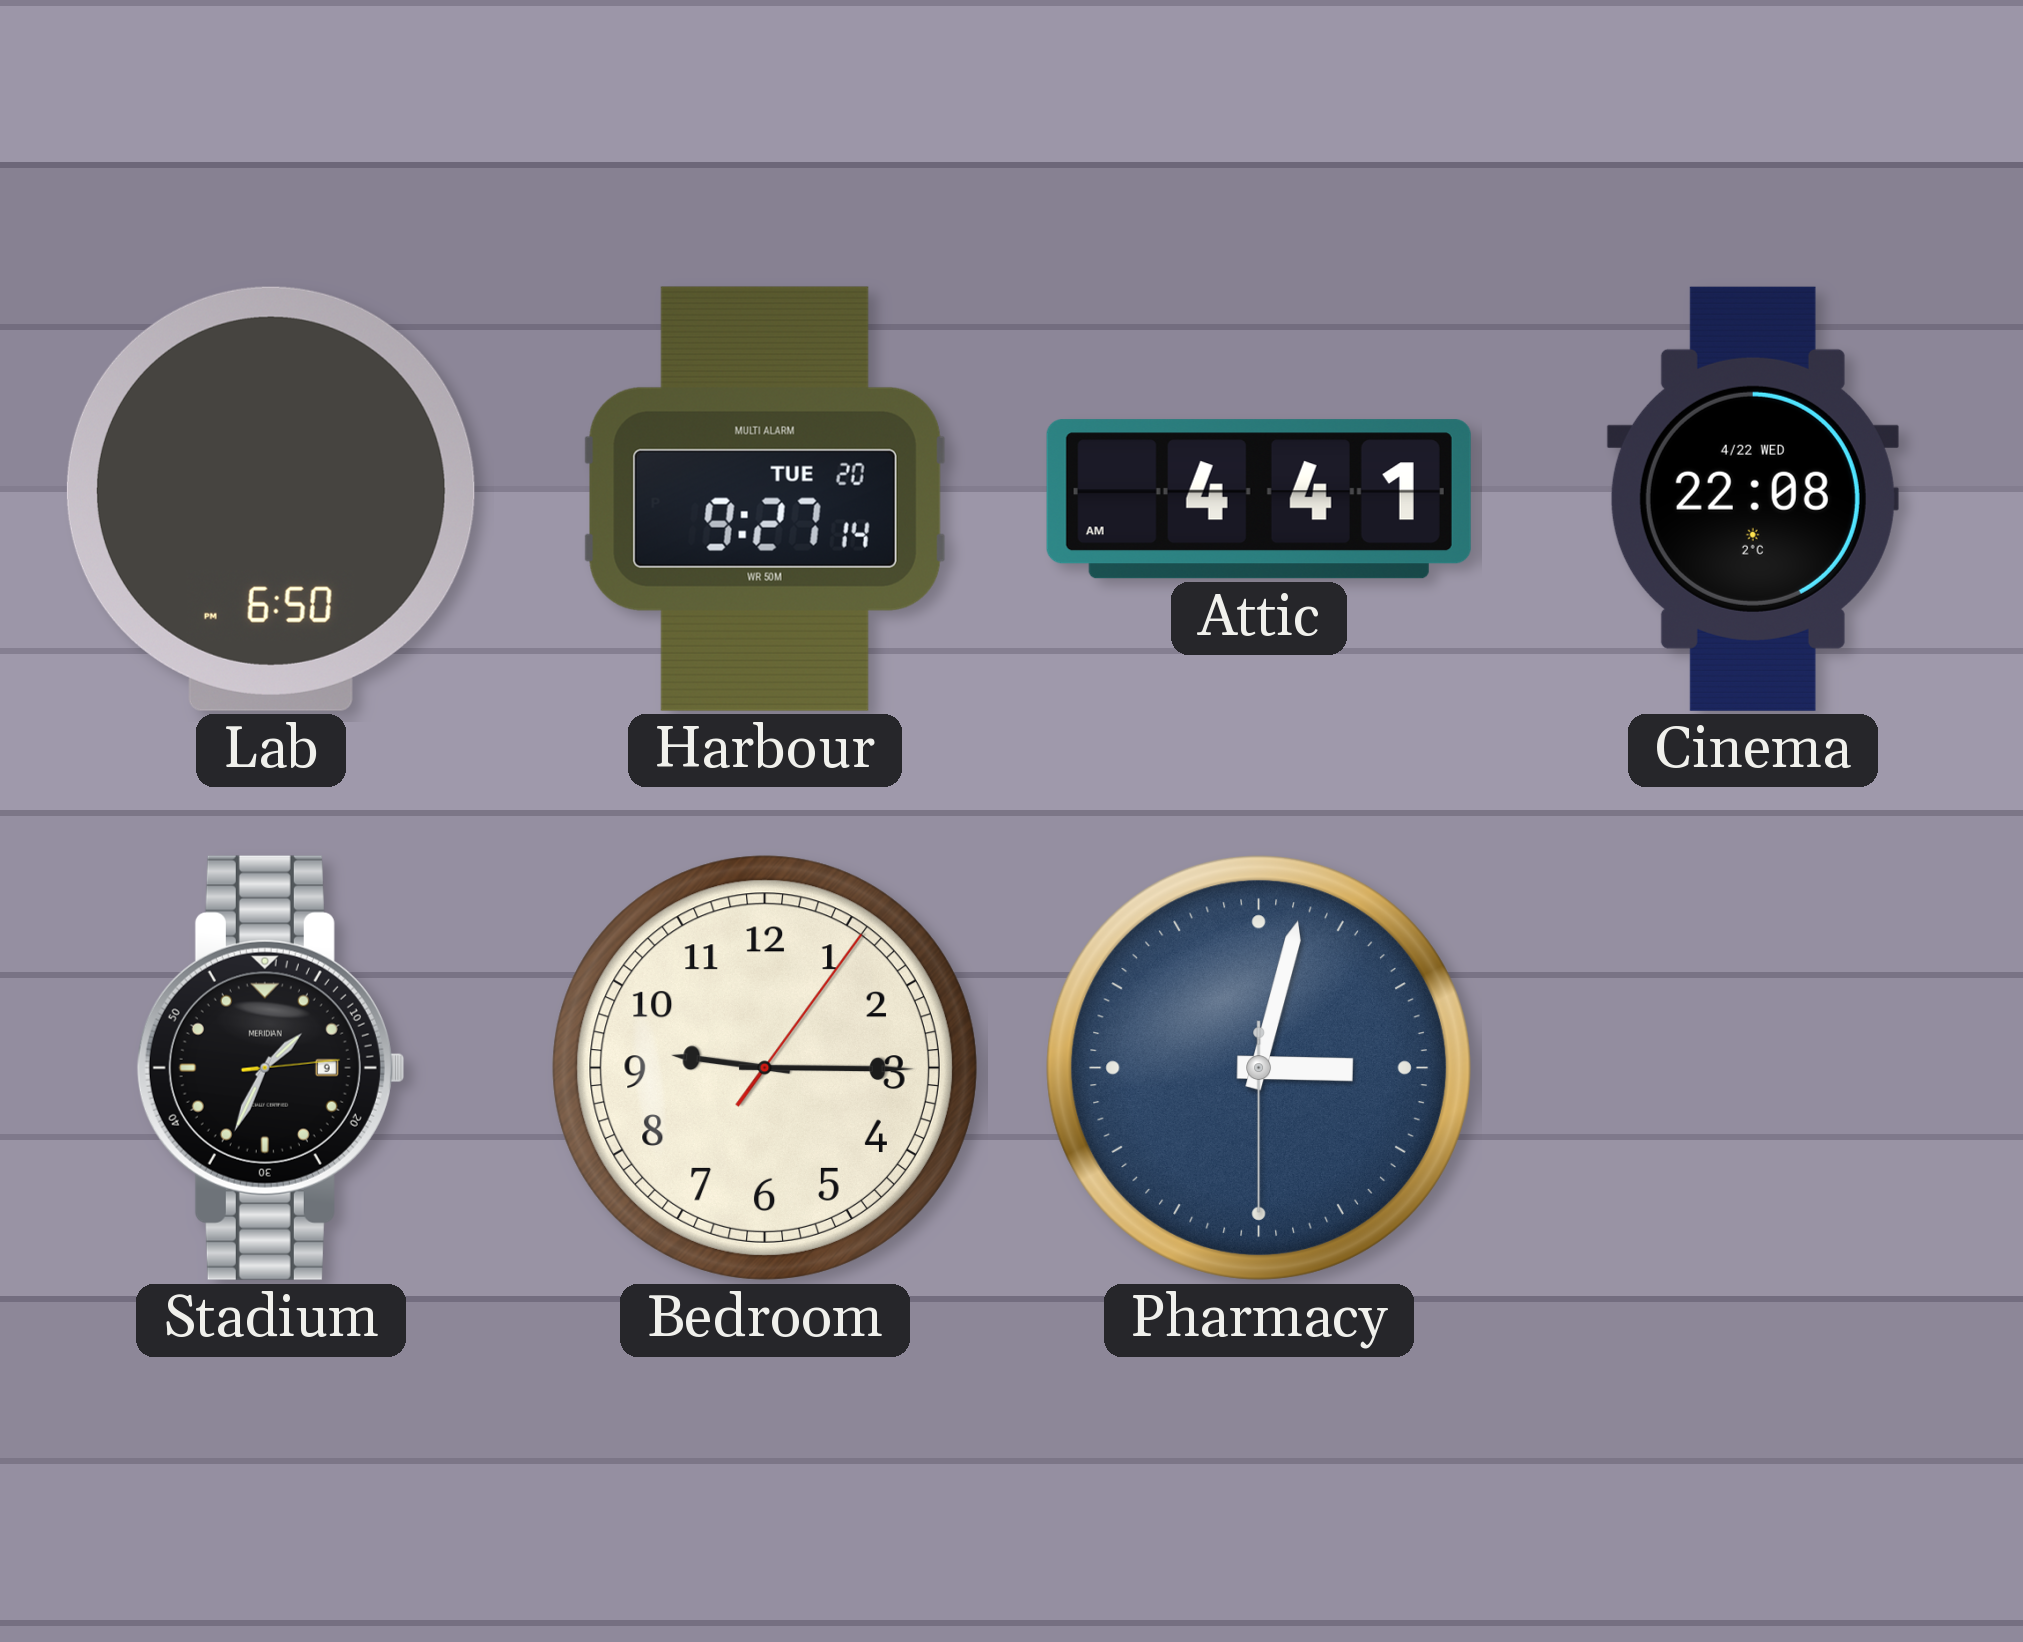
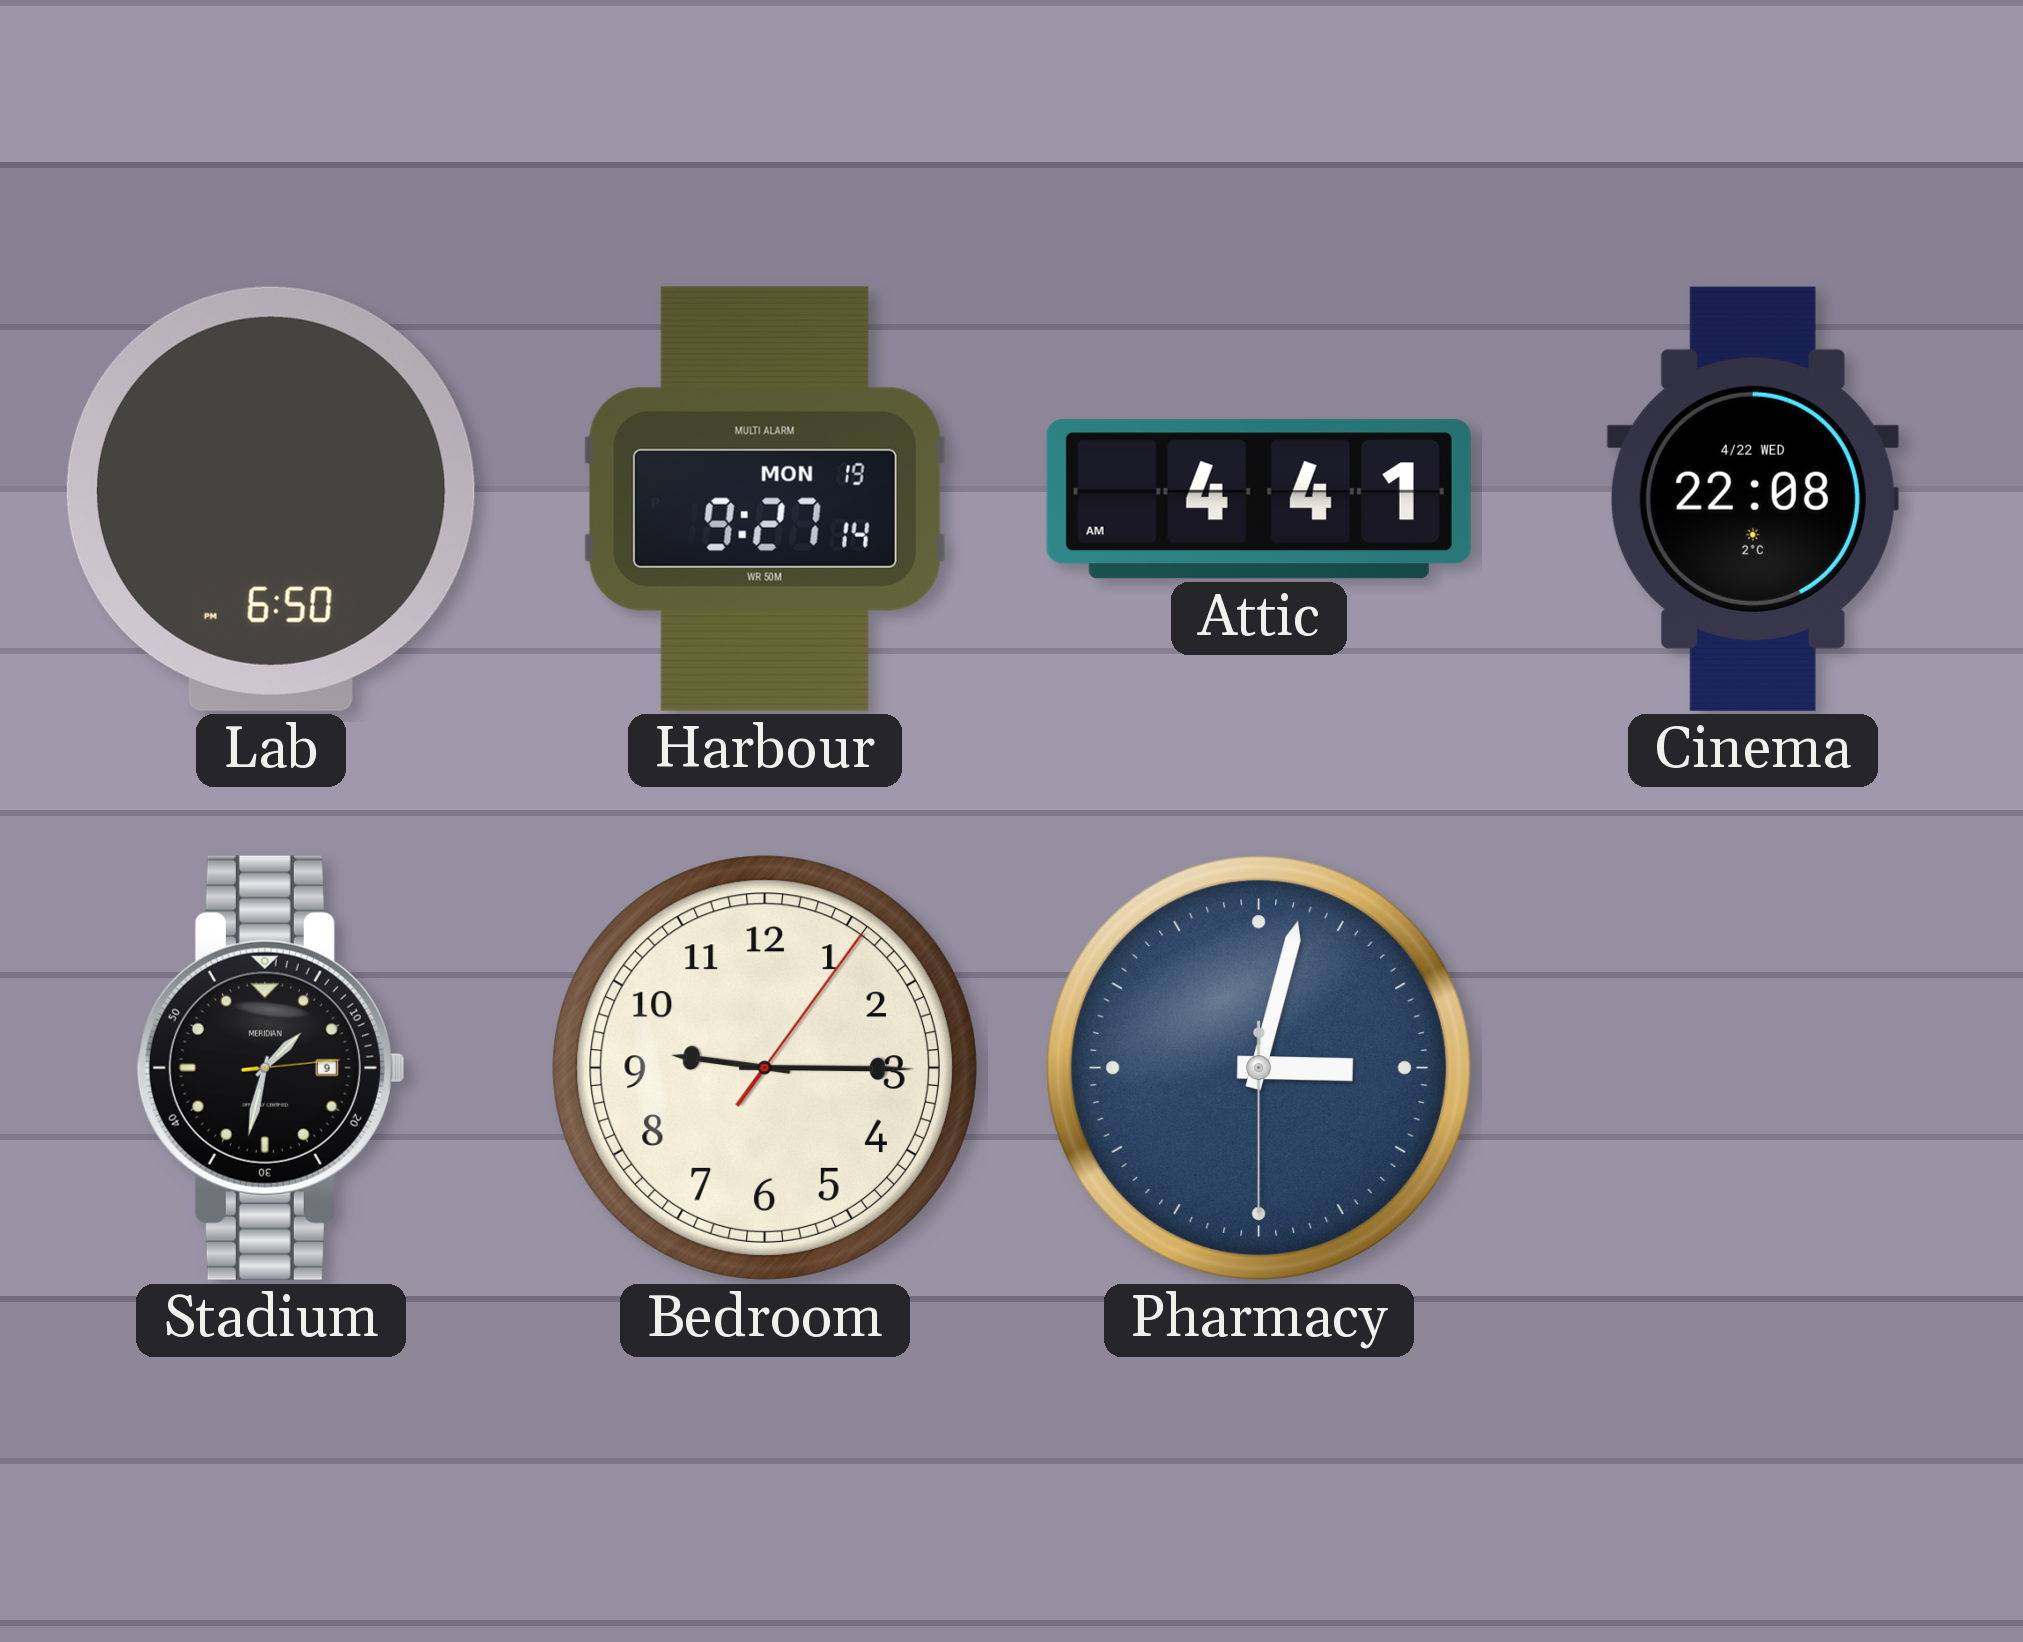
Harbour date: TUE 20 -> MON 19 (765, 499)
Stadium: 1:34 -> 1:32 (271, 1068)
